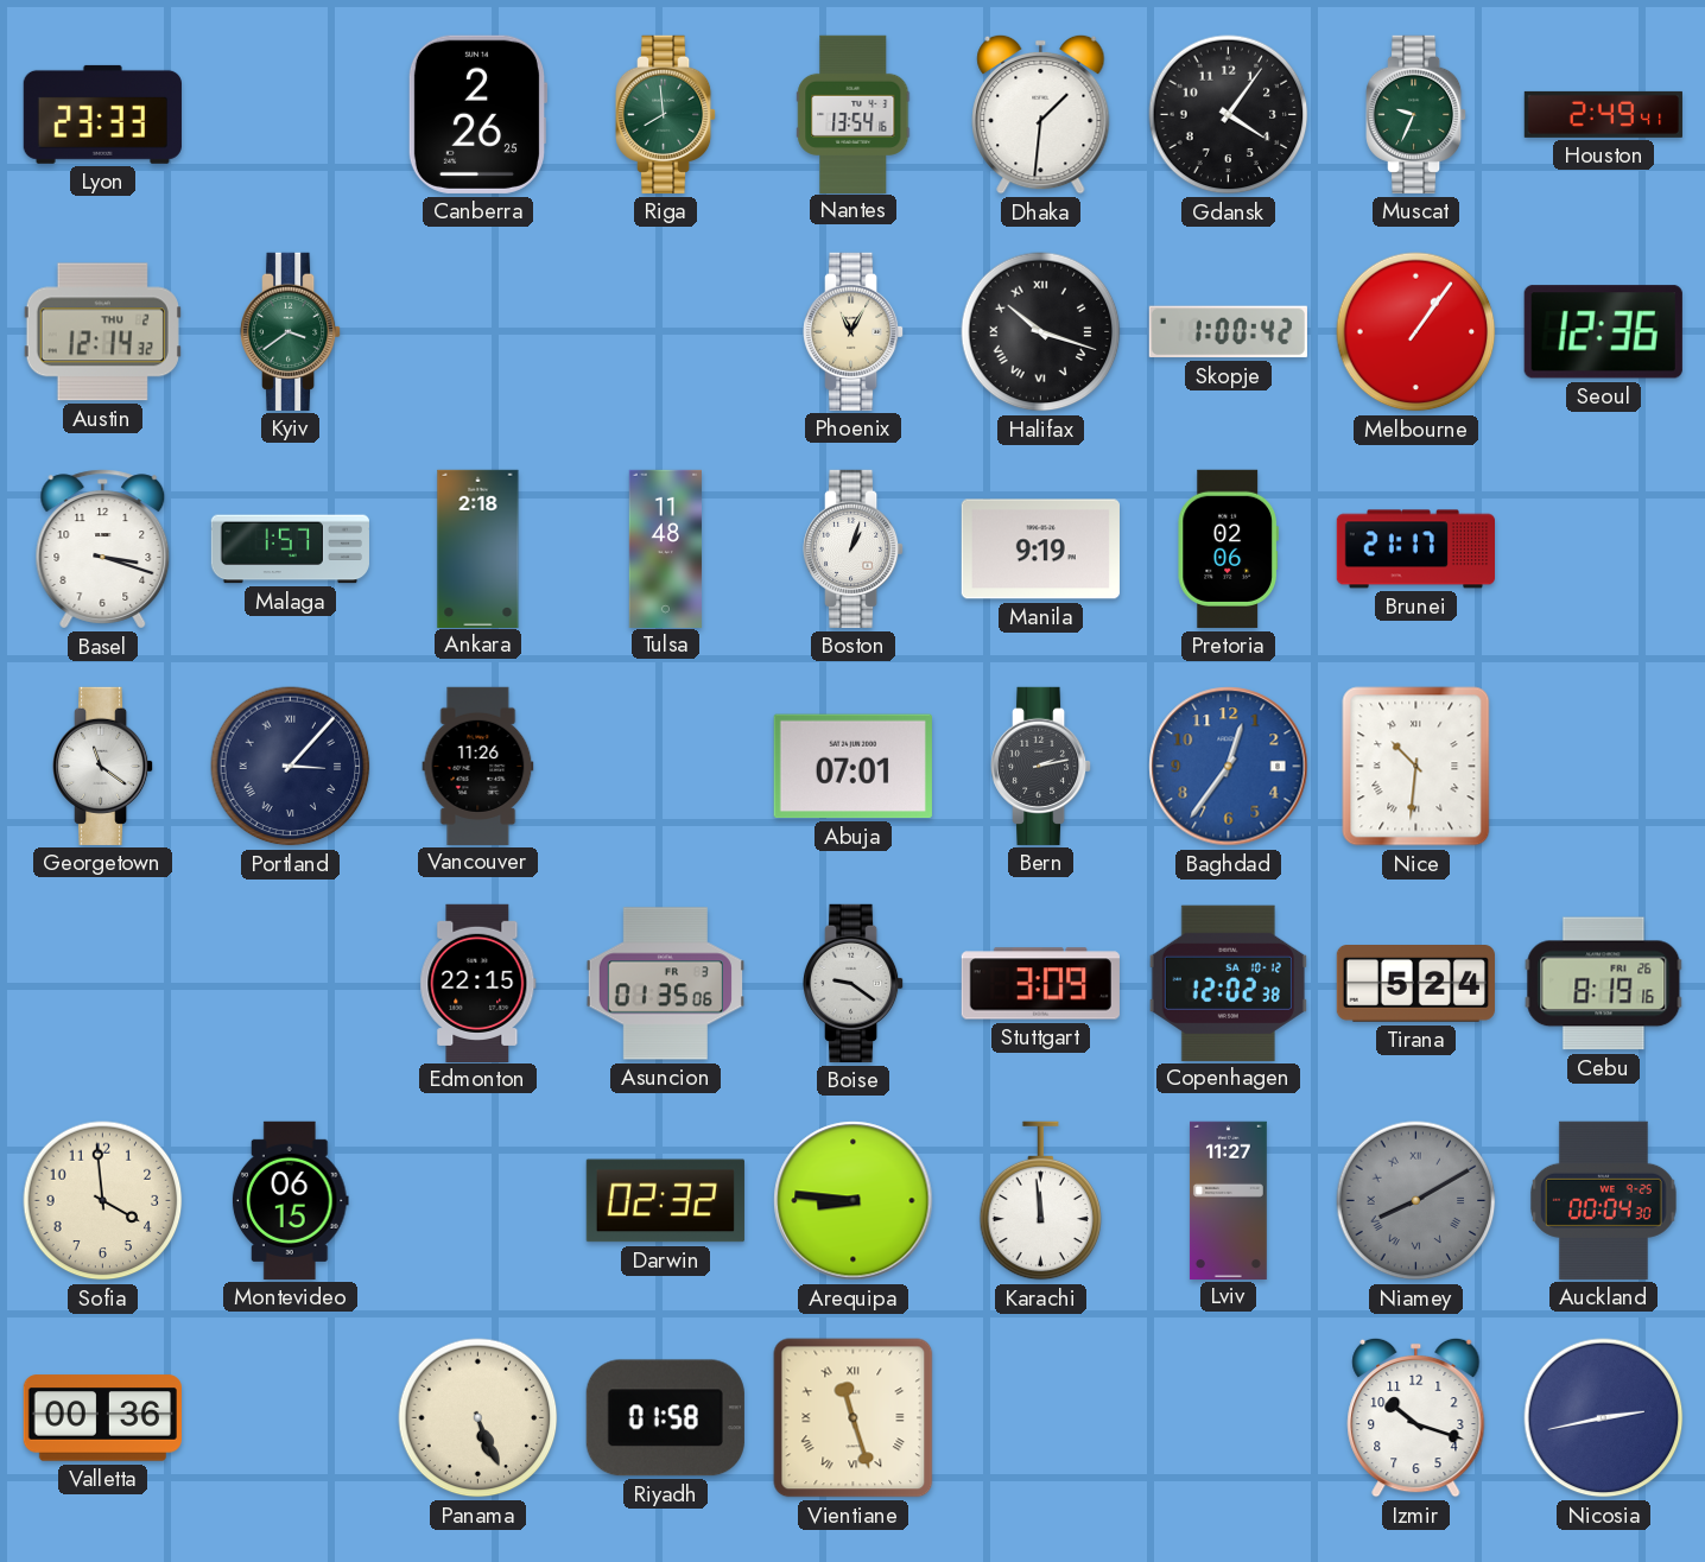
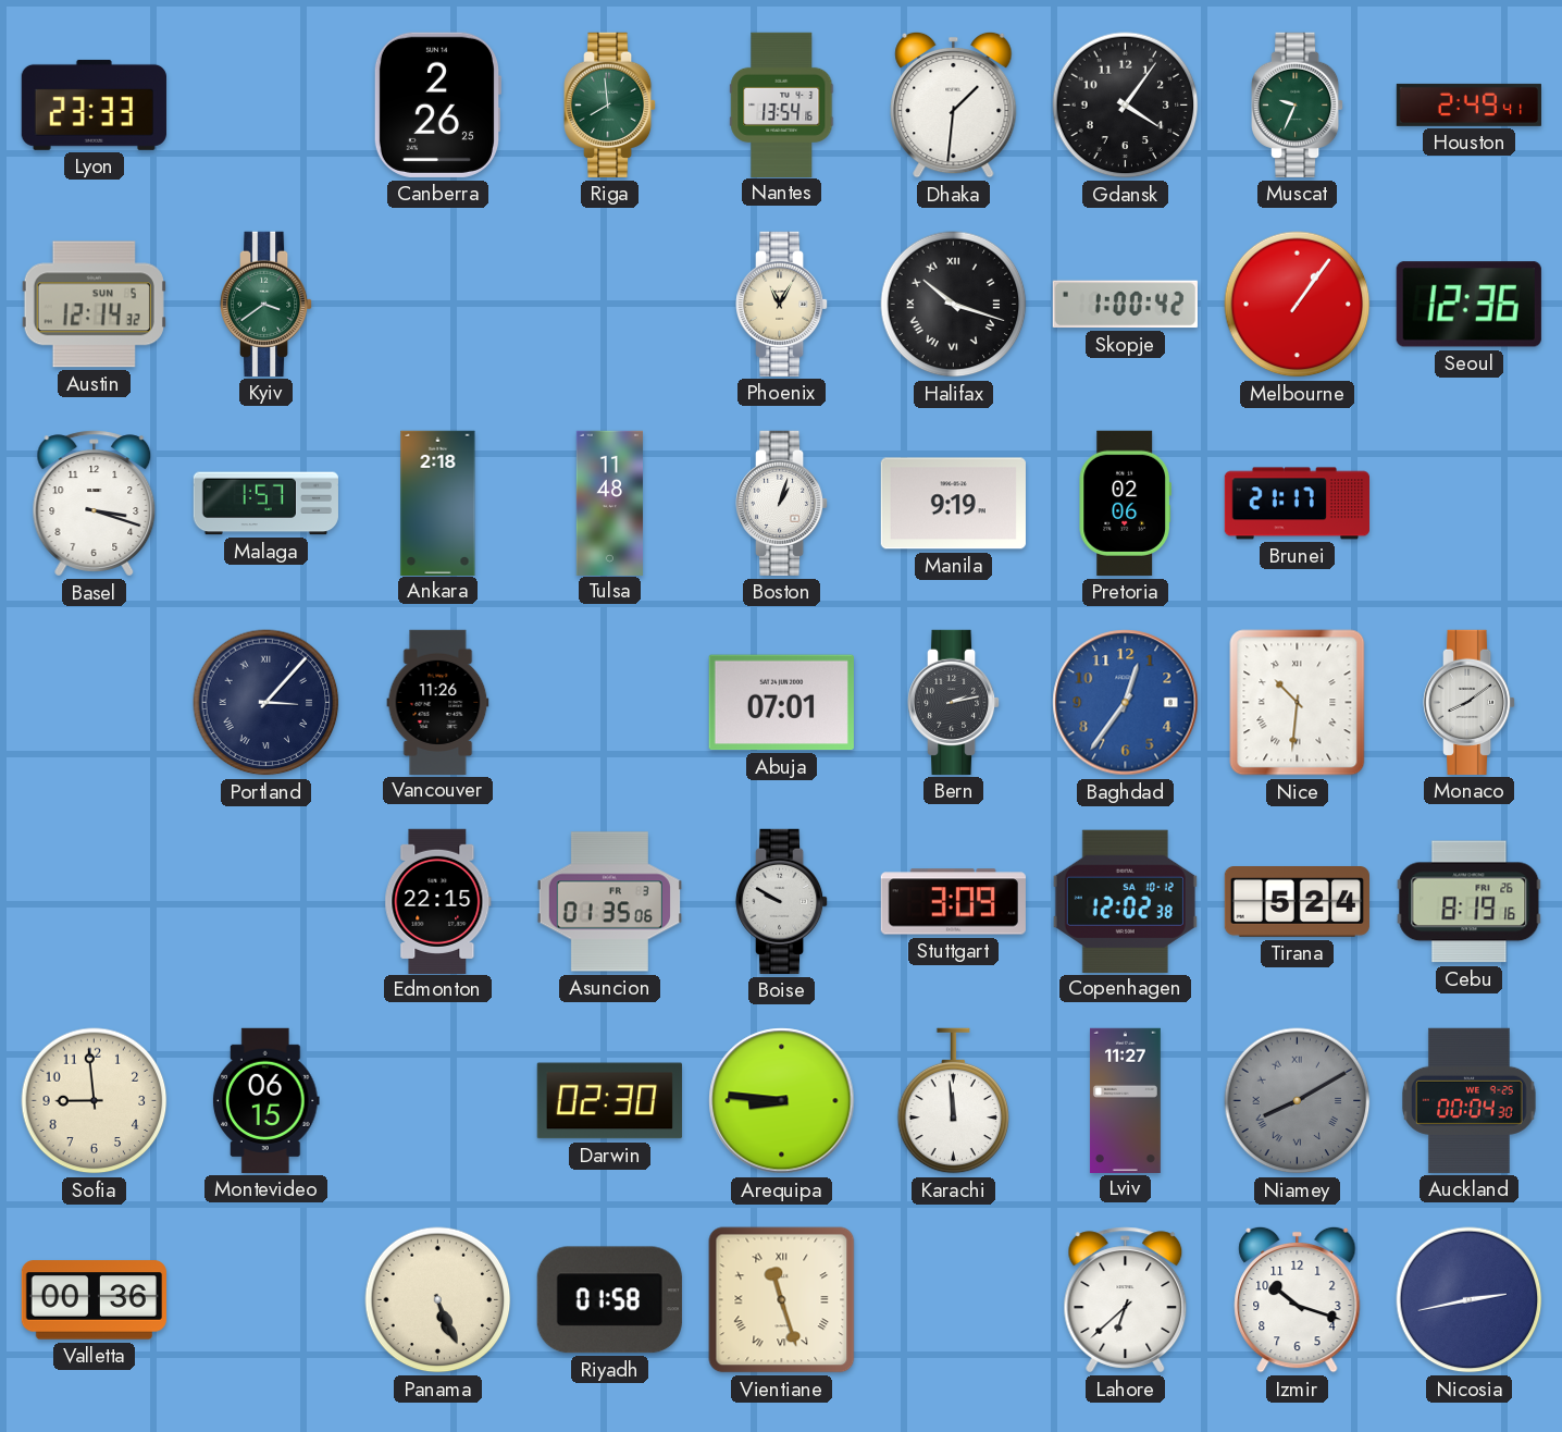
Austin date: THU 2 -> SUN 5 (94, 305)
Georgetown: 11:21 -> none (104, 766)
Monaco: none -> 8:09 (1471, 702)
Boise: 9:21 -> 9:50 (783, 901)
Sofia: 3:59 -> 8:59 (95, 1101)
Darwin: 02:32 -> 02:30 (609, 1101)
Lahore: none -> 6:38 (1126, 1300)
